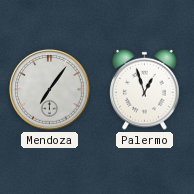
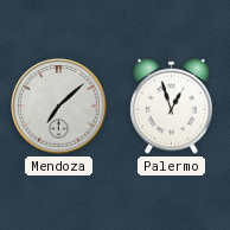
Mendoza: 7:06 -> 7:08 (59, 107)
